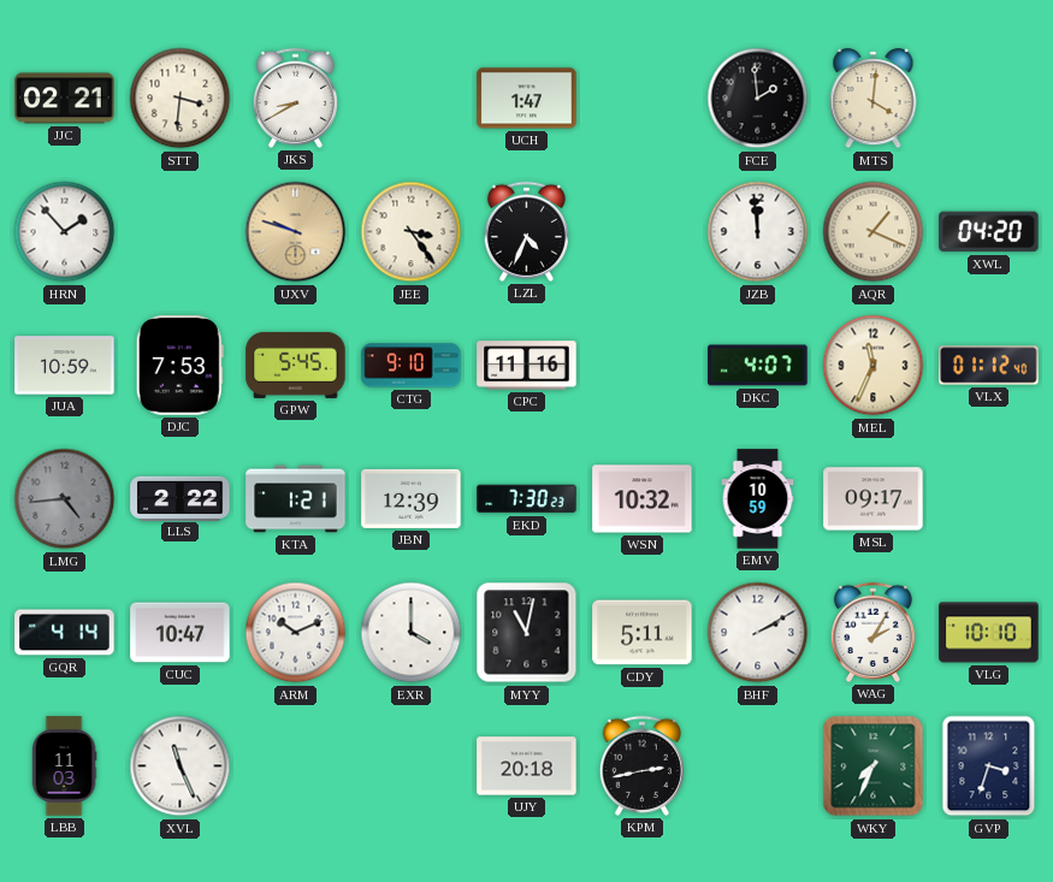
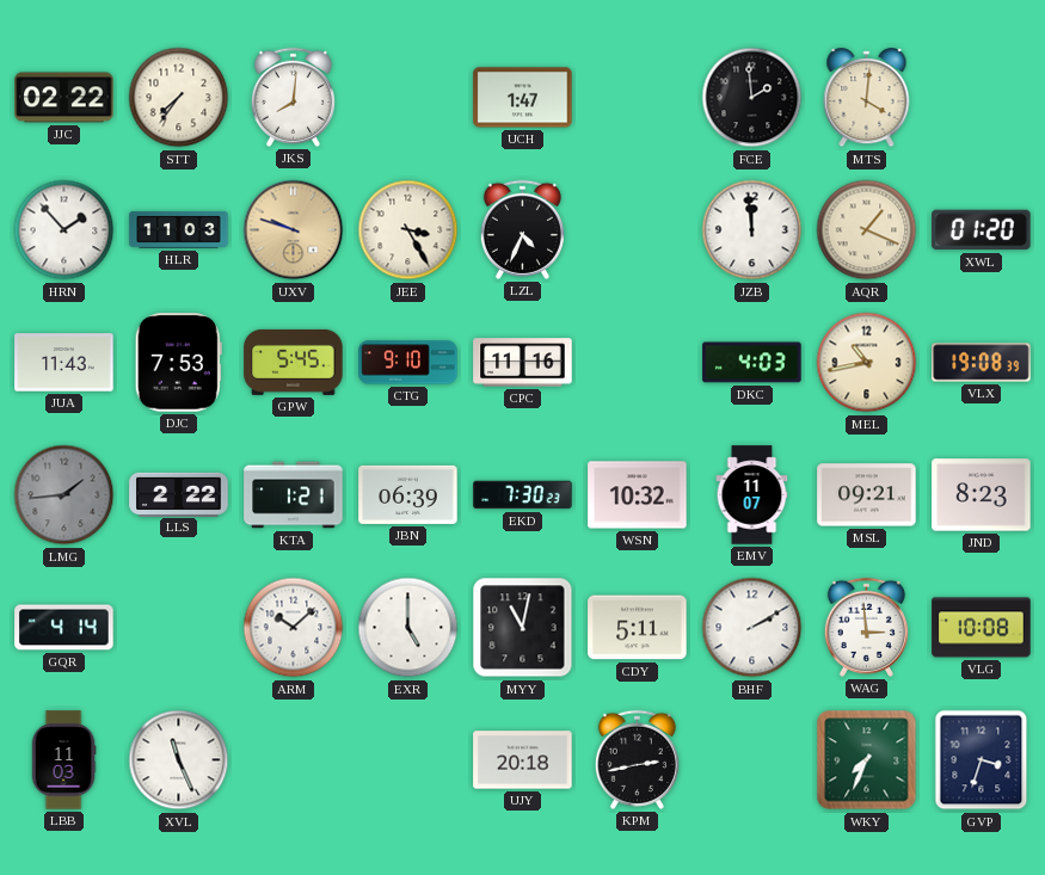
JJC: 02:21 -> 02:22 (64, 98)
STT: 3:31 -> 7:36 (179, 98)
JKS: 8:40 -> 8:01 (293, 97)
HLR: none -> 11:03 (179, 229)
JEE: 3:24 -> 3:25 (408, 230)
XWL: 04:20 -> 01:20 (982, 230)
JUA: 10:59 -> 11:43 (64, 363)
DKC: 4:07 -> 4:03 (752, 363)
MEL: 11:34 -> 10:43 (867, 363)
VLX: 01:12 -> 19:08 (982, 363)
LMG: 4:44 -> 1:44 (64, 495)
JBN: 12:39 -> 06:39 (408, 494)
EMV: 10:59 -> 11:07 (752, 495)
MSL: 09:17 -> 09:21 (867, 495)
JND: none -> 8:23 (982, 495)
CUC: 10:47 -> none (181, 633)
ARM: 10:11 -> 10:08 (294, 628)
EXR: 4:00 -> 5:00 (408, 628)
WAG: 2:05 -> 2:59 (866, 627)
VLG: 10:10 -> 10:08 (982, 628)
